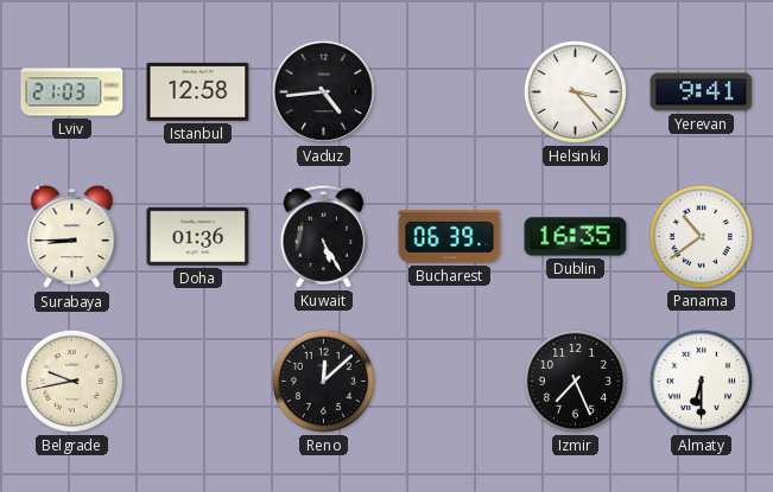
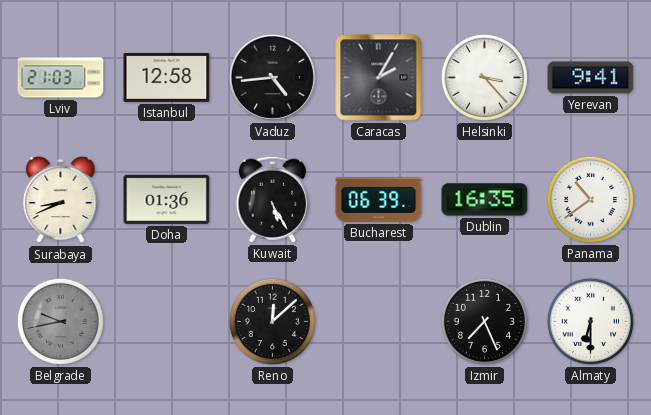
Caracas: none -> 2:05 (379, 78)
Surabaya: 8:45 -> 8:41 (61, 200)
Belgrade dial: cream -> grey (60, 321)
